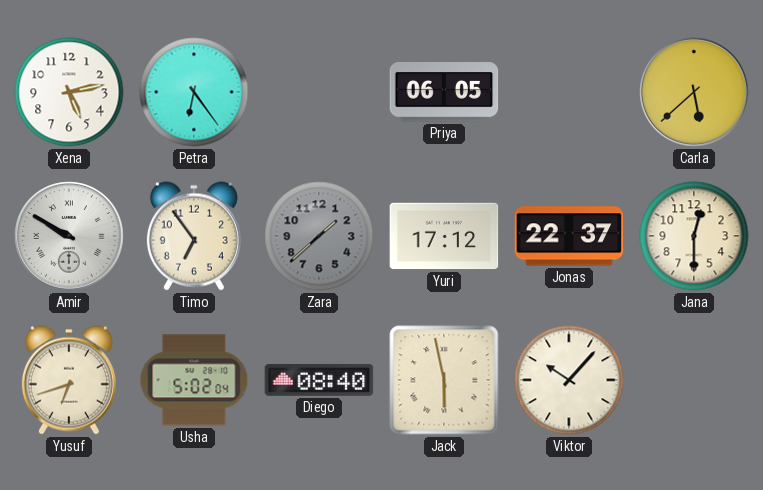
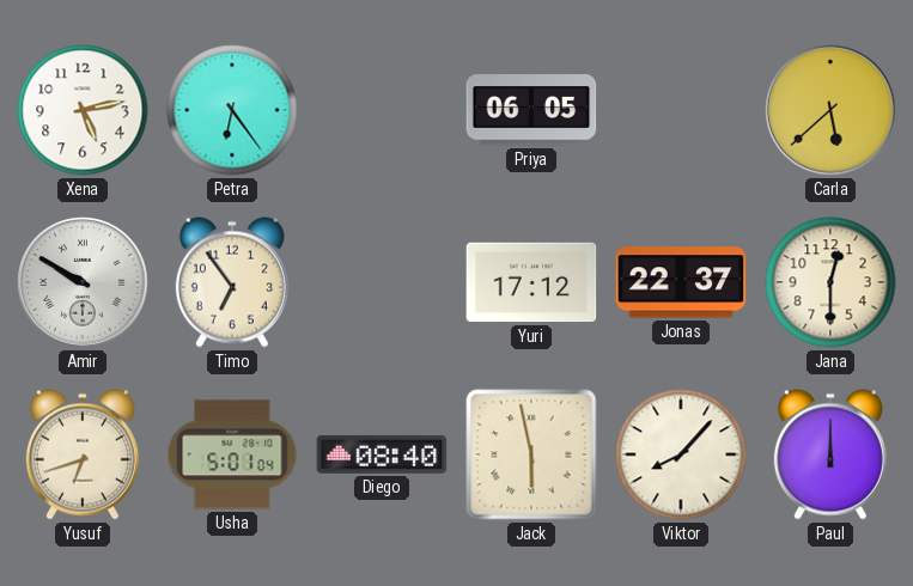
Zara: 1:38 -> none (319, 236)
Usha: 5:02 -> 5:01 (232, 454)
Viktor: 10:07 -> 8:07 (681, 454)
Paul: none -> 12:00 (830, 454)
